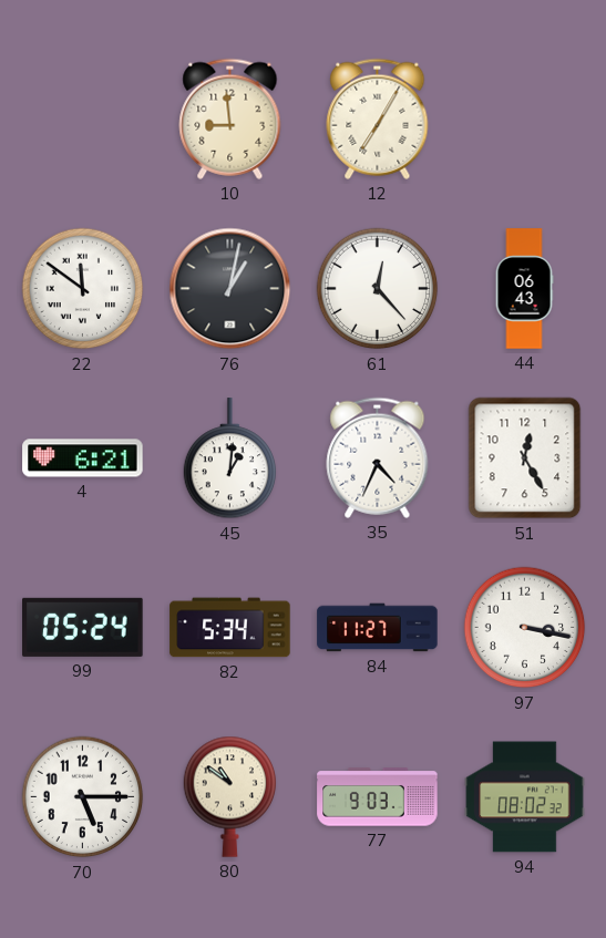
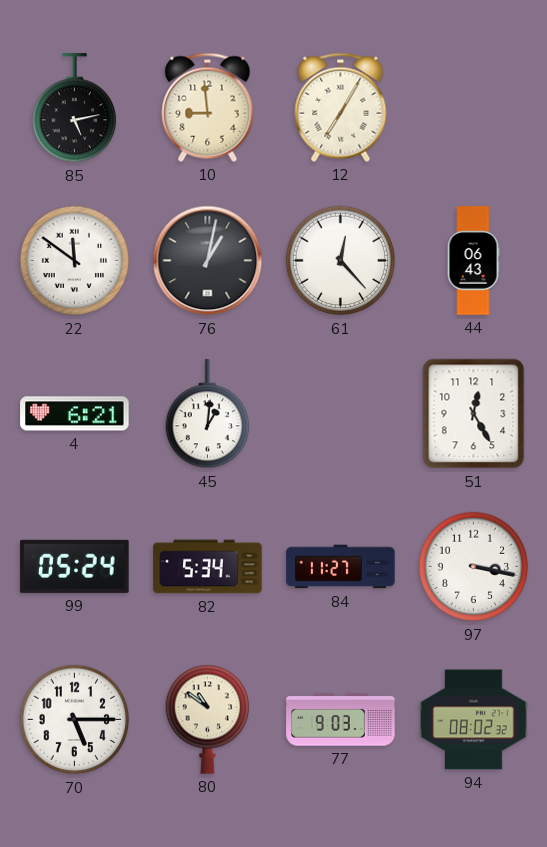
85: none -> 5:13 (75, 108)
35: 4:34 -> none (378, 457)
